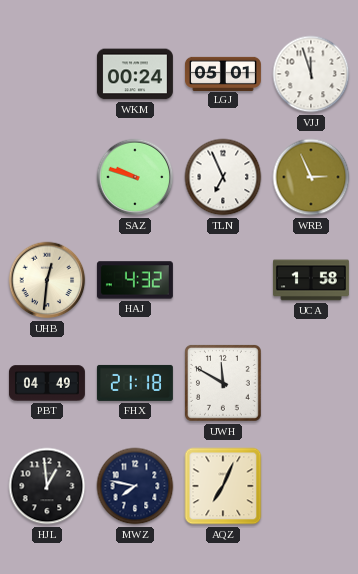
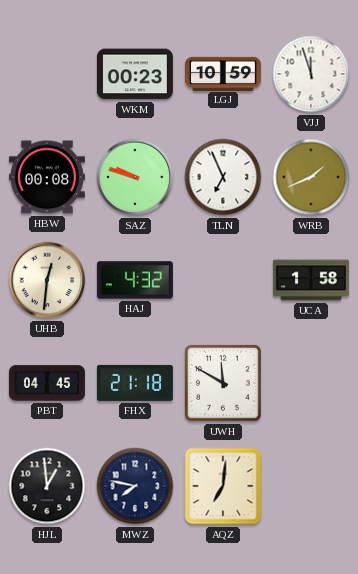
WKM: 00:24 -> 00:23 (135, 74)
LGJ: 05:01 -> 10:59 (223, 73)
HBW: none -> 00:08 (47, 177)
WRB: 2:56 -> 1:41 (311, 177)
PBT: 04:49 -> 04:45 (47, 383)
AQZ: 7:04 -> 7:01 (223, 486)
